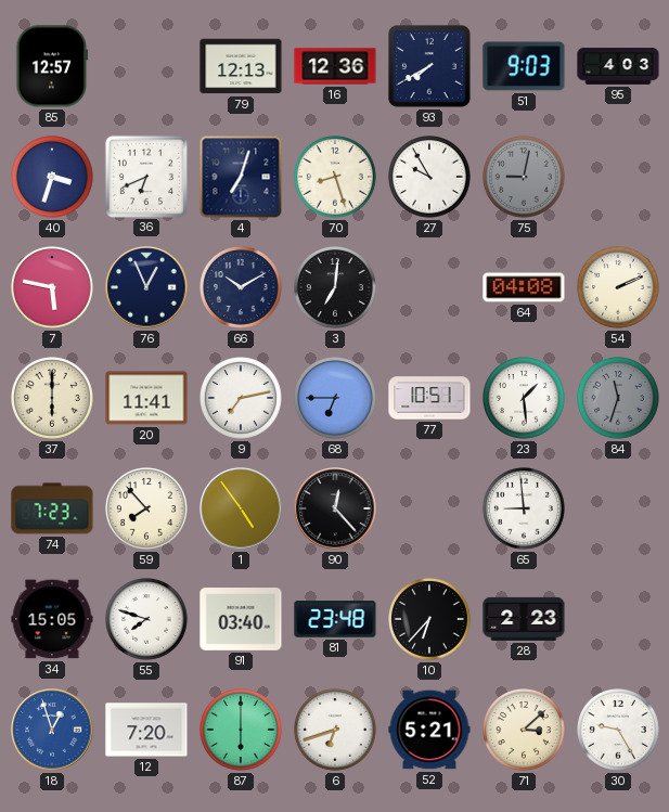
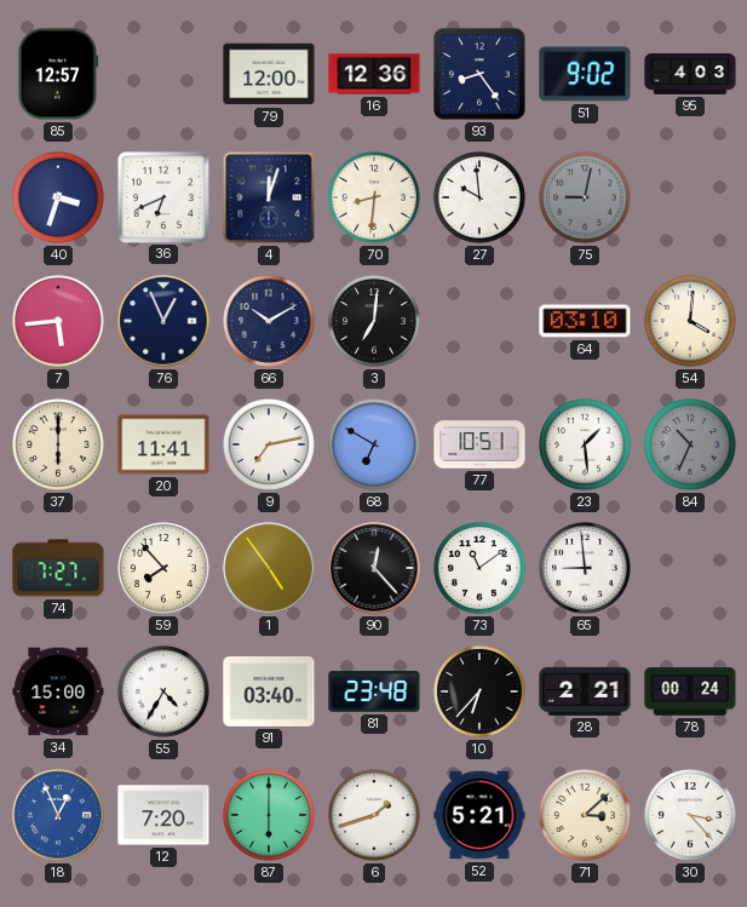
79: 12:13 -> 12:00 (269, 74)
93: 7:40 -> 8:24 (481, 75)
51: 9:03 -> 9:02 (585, 74)
4: 7:03 -> 12:03 (269, 197)
70: 8:27 -> 8:31 (375, 199)
27: 9:55 -> 9:59 (481, 199)
7: 5:47 -> 5:44 (59, 322)
64: 04:08 -> 03:10 (585, 321)
54: 2:11 -> 4:01 (691, 322)
68: 6:45 -> 6:50 (375, 446)
84: 11:33 -> 10:34 (691, 446)
74: 7:23 -> 7:27 (58, 568)
73: none -> 11:09 (481, 569)
34: 15:05 -> 15:00 (58, 691)
55: 7:48 -> 4:35 (165, 693)
28: 2:23 -> 2:21 (585, 691)
78: none -> 00:24 (690, 691)
18: 12:57 -> 12:56 (58, 815)
6: 6:42 -> 1:42 (375, 816)
30: 9:25 -> 3:23 (691, 816)
